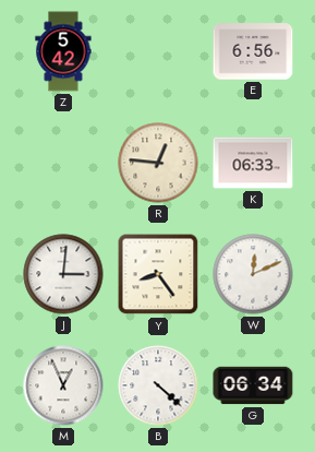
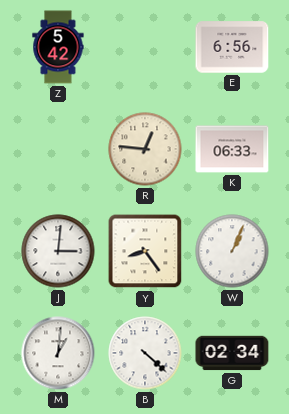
W: 12:11 -> 1:04 (232, 251)
M: 12:56 -> 1:01 (58, 353)
G: 06:34 -> 02:34 (232, 353)
